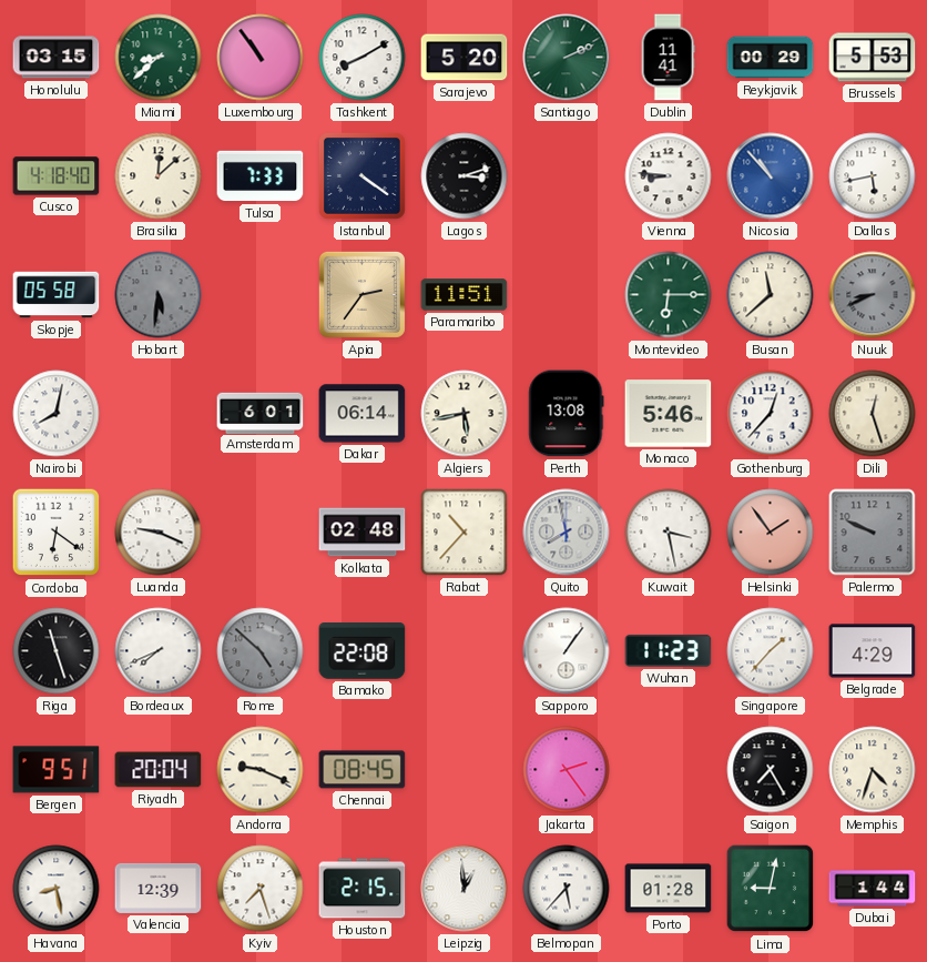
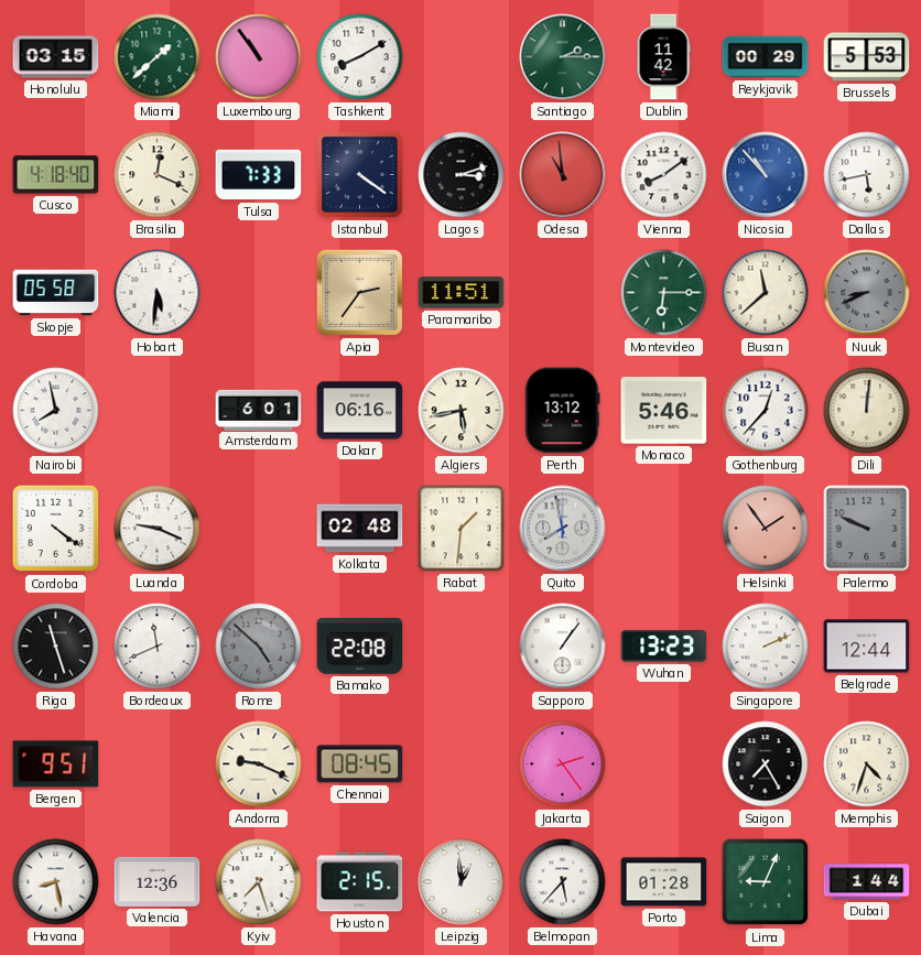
Miami: 8:38 -> 1:38 (158, 57)
Sarajevo: 5:20 -> none (465, 58)
Santiago: 2:11 -> 2:15 (563, 57)
Dublin: 11:41 -> 11:42 (663, 57)
Brasilia: 12:08 -> 12:19 (158, 175)
Odesa: none -> 10:59 (563, 175)
Vienna: 8:46 -> 8:09 (664, 175)
Hobart dial: grey -> white (158, 293)
Nairobi: 8:02 -> 7:58 (56, 411)
Dakar: 06:14 -> 06:16 (360, 411)
Perth: 13:08 -> 13:12 (563, 411)
Dili: 12:27 -> 12:01 (867, 411)
Cordoba: 6:21 -> 4:21 (56, 529)
Rabat: 10:37 -> 1:31 (462, 529)
Kuwait: 3:28 -> none (669, 533)
Bordeaux: 7:41 -> 11:41 (158, 647)
Wuhan: 11:23 -> 13:23 (664, 645)
Singapore: 1:37 -> 2:11 (766, 647)
Belgrade: 4:29 -> 12:44 (867, 647)
Riyadh: 20:04 -> none (159, 770)
Valencia: 12:39 -> 12:36 (158, 881)
Lima: 9:02 -> 9:04 (766, 882)
